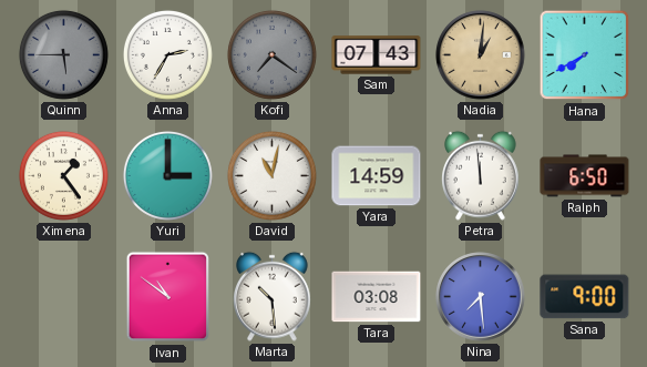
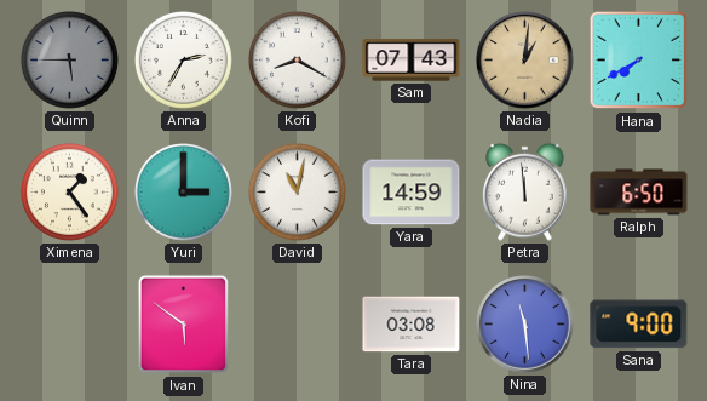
Kofi: 7:21 -> 8:20 (297, 59)
Kofi dial: grey -> white (297, 59)
Ivan: 10:51 -> 5:51 (184, 325)
Marta: 10:29 -> none (273, 296)
Nina: 7:29 -> 11:29 (525, 325)
